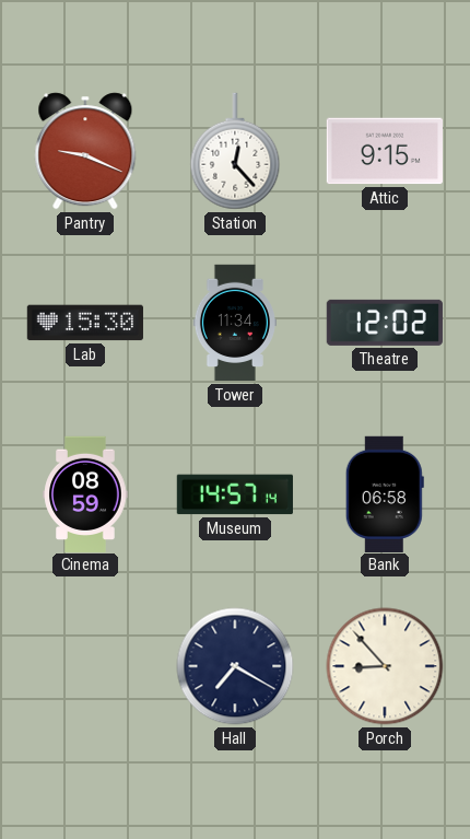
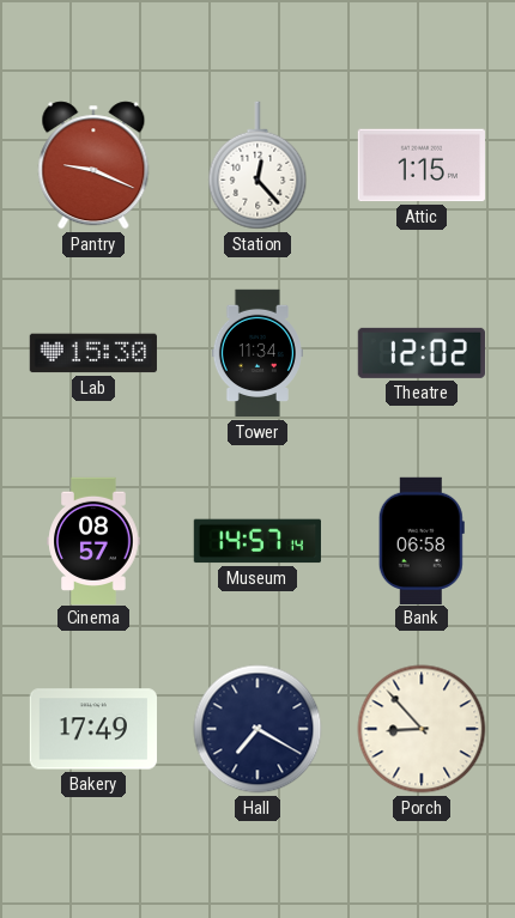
Attic: 9:15 -> 1:15 (422, 165)
Cinema: 08:59 -> 08:57 (93, 540)
Bakery: none -> 17:49 (92, 729)
